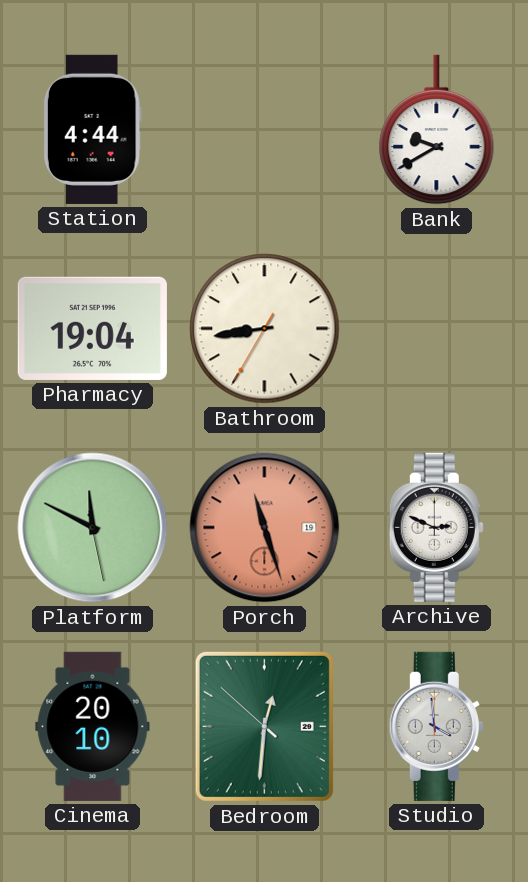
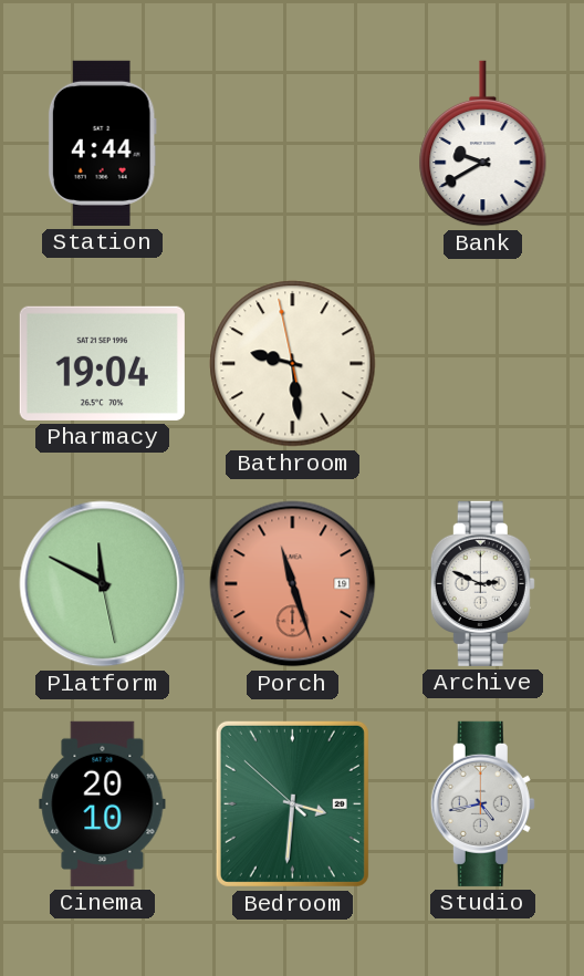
Bathroom: 8:43 -> 9:28 (293, 364)
Bedroom: 12:30 -> 3:30 (292, 803)
Studio: 3:59 -> 4:43 (482, 803)
